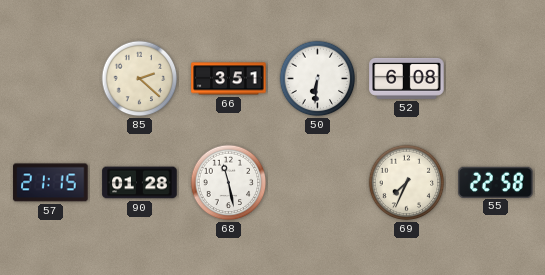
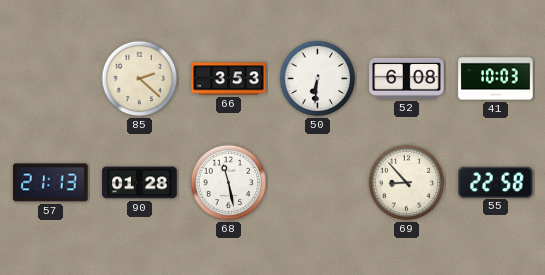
66: 3:51 -> 3:53 (229, 79)
41: none -> 10:03 (496, 79)
57: 21:15 -> 21:13 (51, 183)
69: 7:34 -> 8:53 (407, 183)
